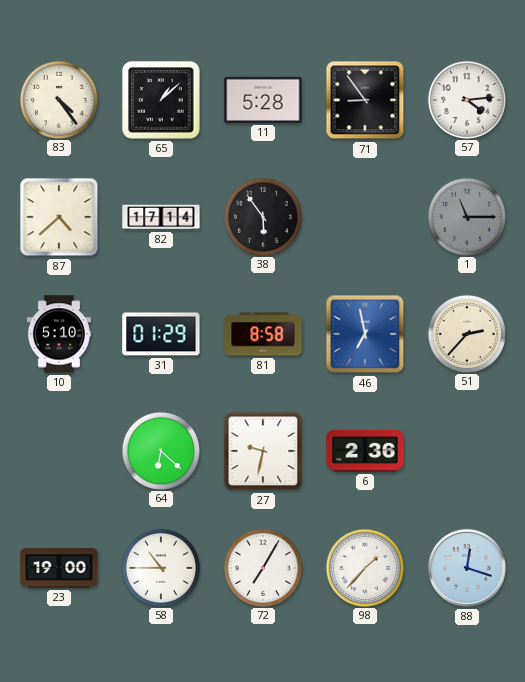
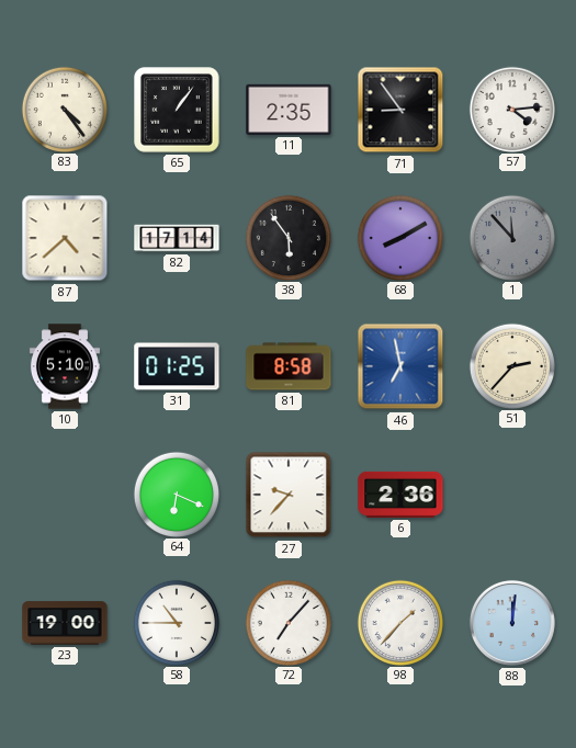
65: 1:08 -> 1:06 (177, 110)
11: 5:28 -> 2:35 (289, 110)
68: none -> 8:10 (399, 237)
1: 11:15 -> 11:53 (511, 237)
31: 01:29 -> 01:25 (177, 366)
64: 6:22 -> 6:19 (176, 494)
27: 9:32 -> 9:37 (289, 495)
72: 7:05 -> 7:07 (287, 622)
88: 12:18 -> 12:01 (512, 623)
